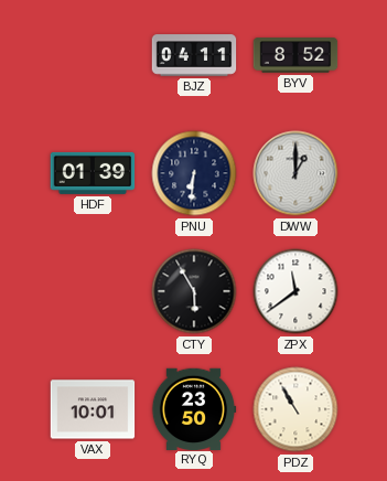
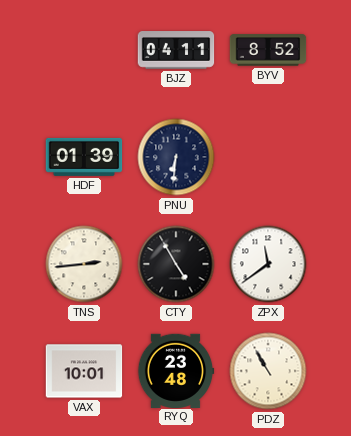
DWW: 1:00 -> none (295, 173)
TNS: none -> 2:44 (84, 264)
CTY: 5:55 -> 4:55 (176, 264)
RYQ: 23:50 -> 23:48 (176, 370)
